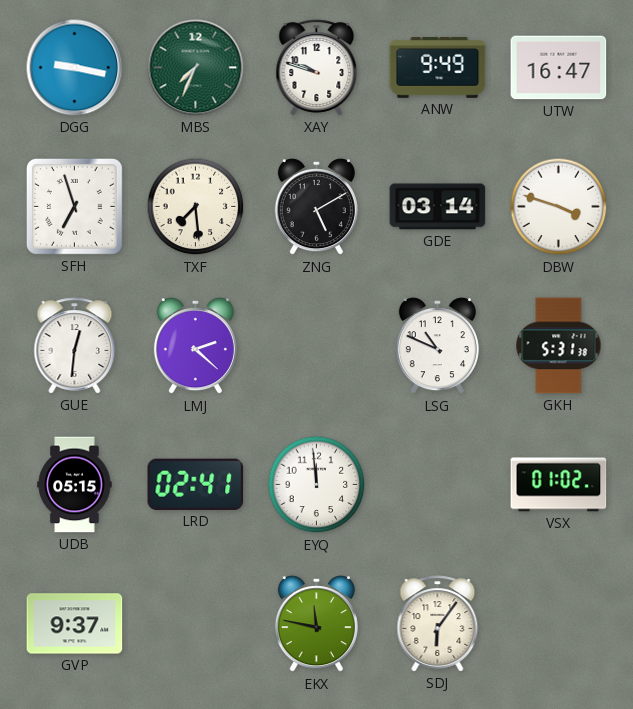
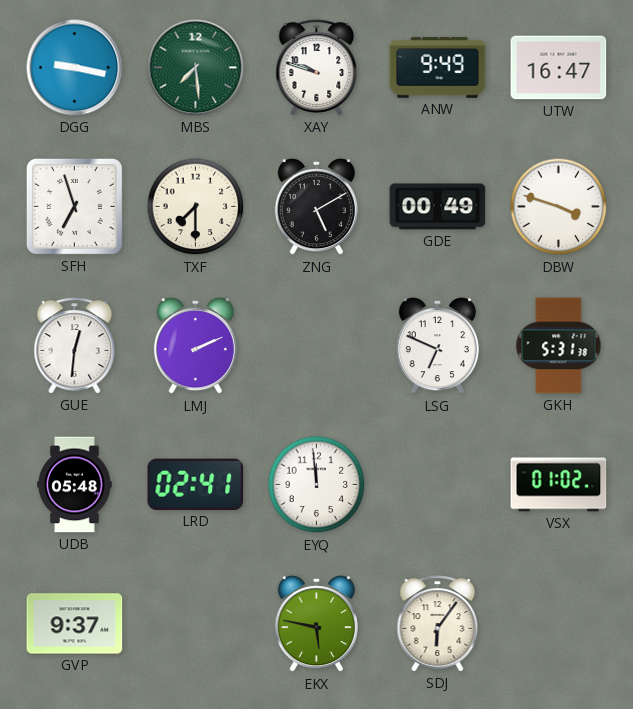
MBS: 7:34 -> 7:29 (196, 68)
TXF: 7:29 -> 7:30 (196, 207)
GDE: 03:14 -> 00:49 (438, 207)
LMJ: 2:22 -> 2:11 (195, 346)
LSG: 10:49 -> 6:49 (437, 346)
UDB: 05:15 -> 05:48 (75, 485)
EKX: 11:47 -> 5:47 (316, 624)
